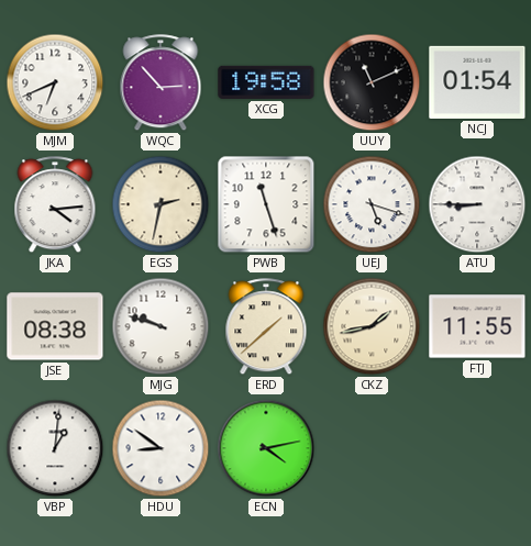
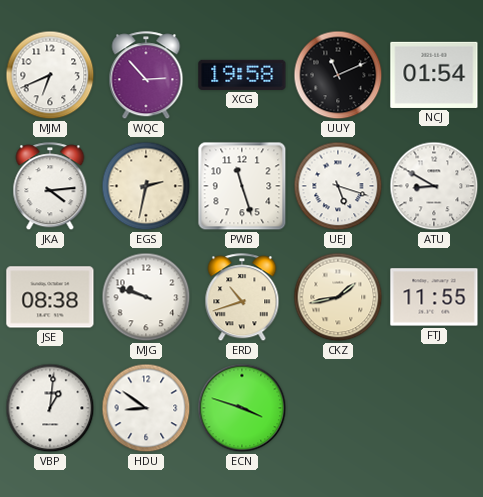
ATU: 8:45 -> 8:50 (434, 186)
ERD: 1:38 -> 10:42 (242, 298)
ECN: 4:13 -> 3:48 (242, 408)
